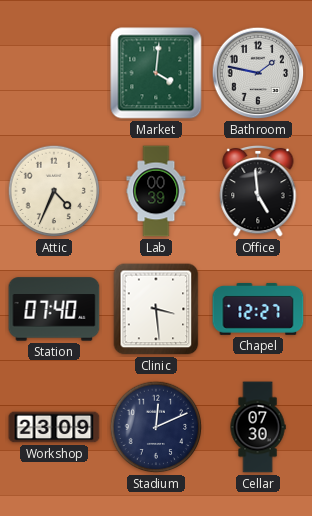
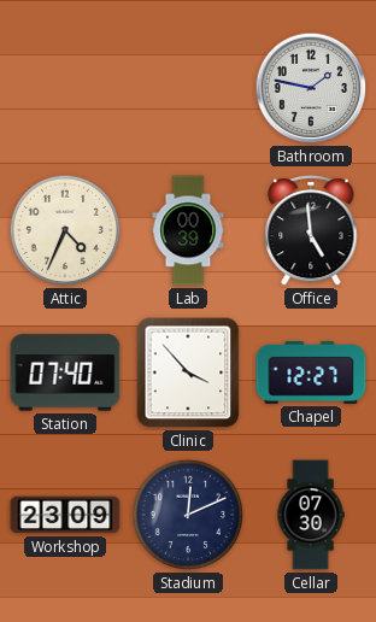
Market: 4:01 -> none (156, 73)
Clinic: 3:29 -> 3:53 (188, 372)
